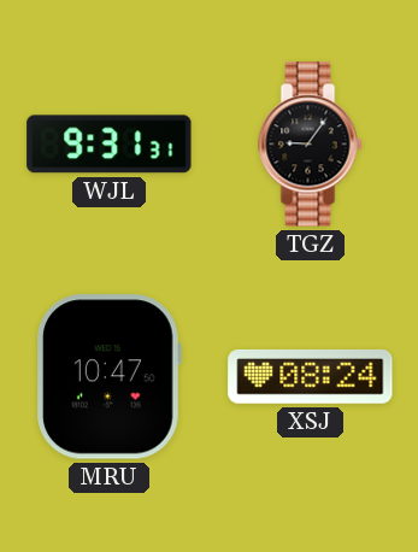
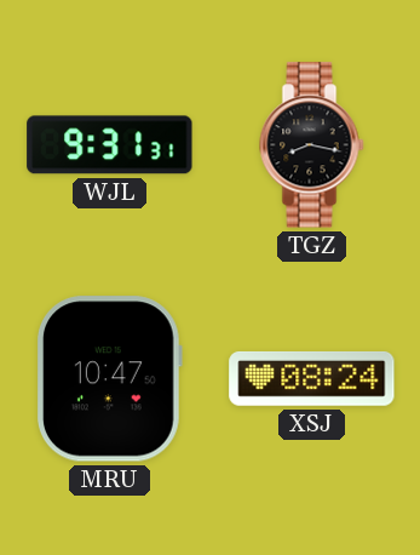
TGZ: 9:06 -> 8:17 (312, 145)
